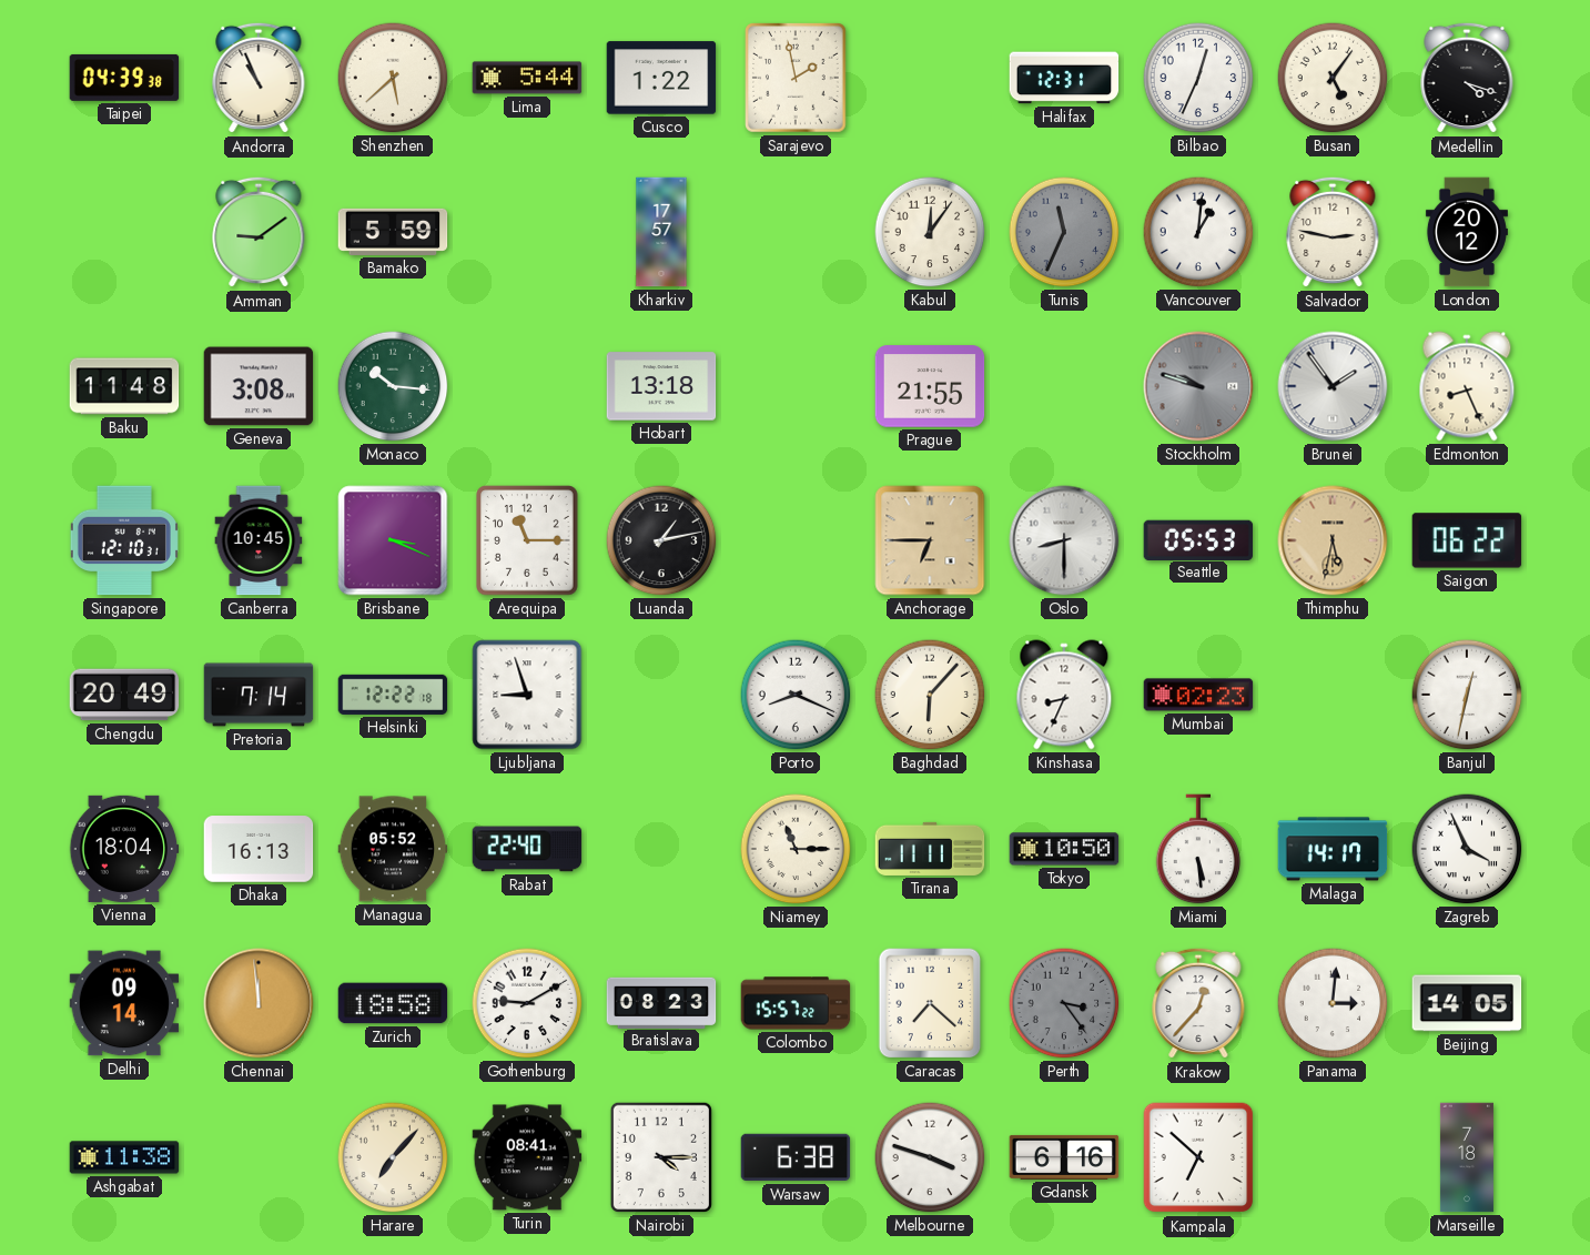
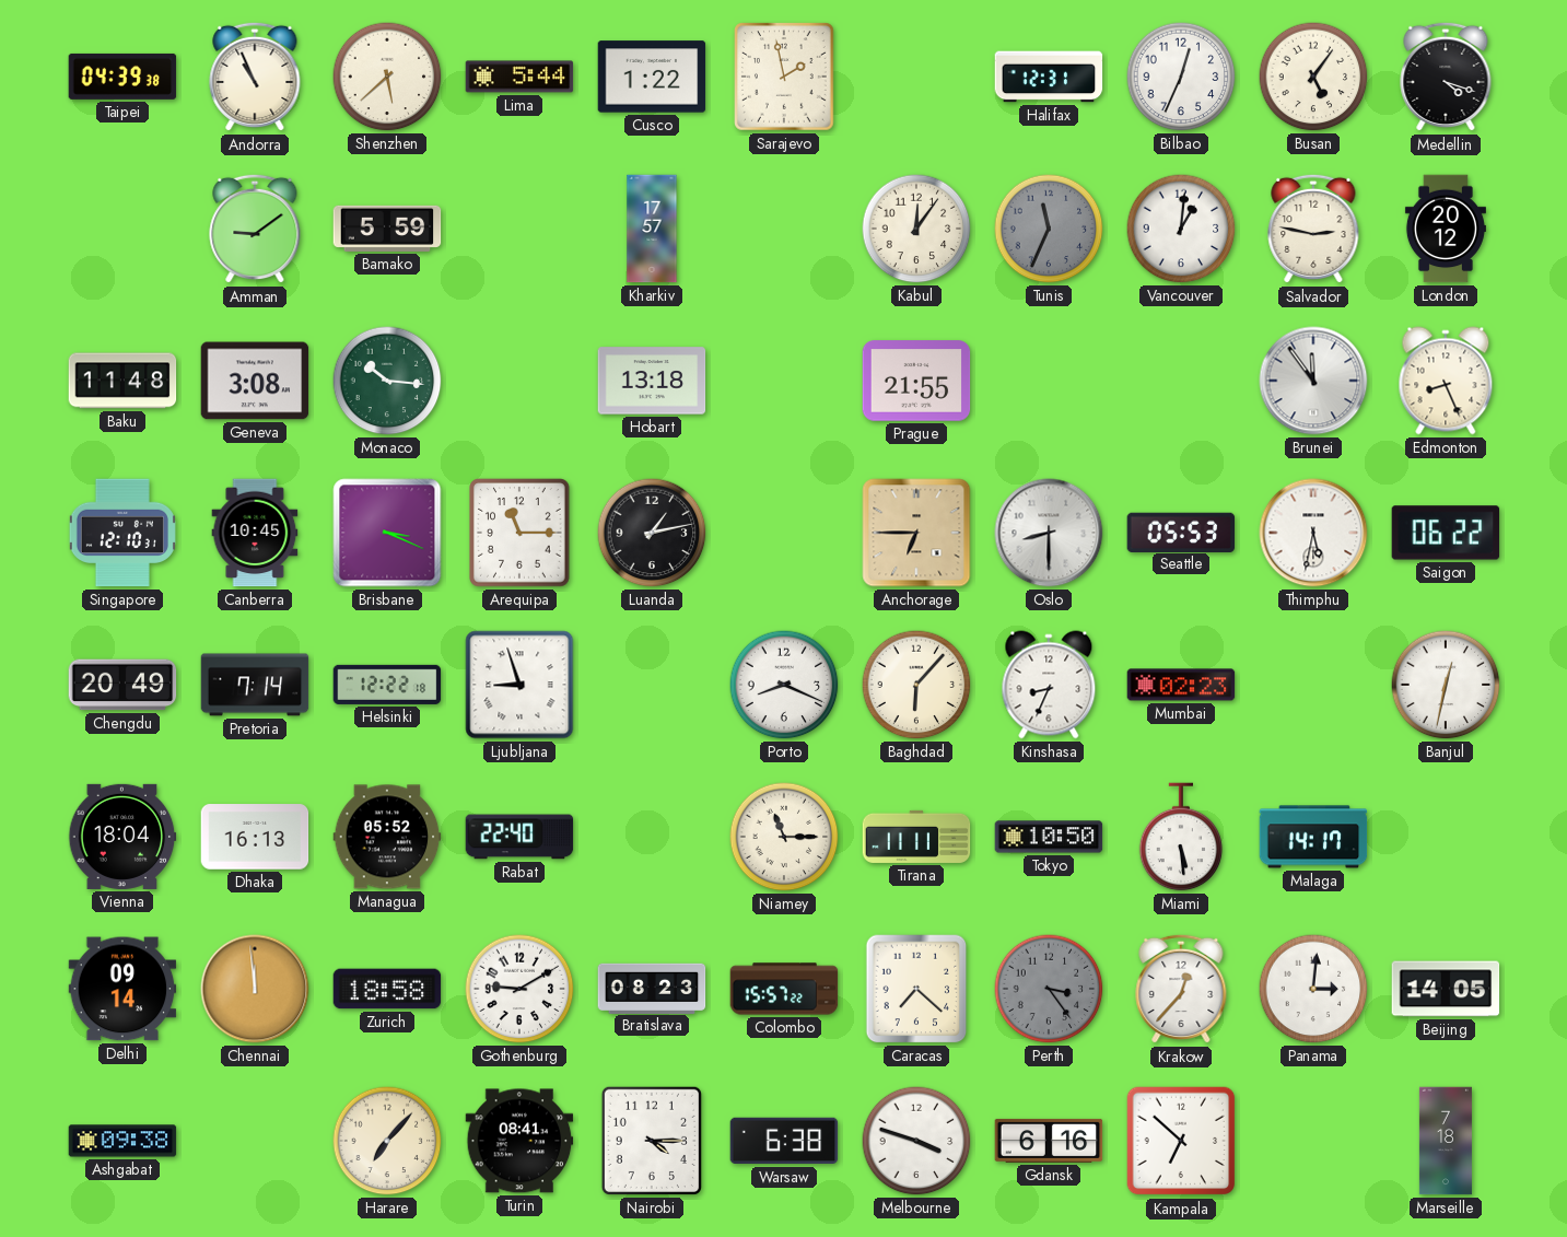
Stockholm: 9:48 -> none (1198, 386)
Brunei: 1:54 -> 11:54 (1313, 381)
Thimphu dial: champagne -> white (1313, 533)
Zagreb: 3:56 -> none (1467, 849)
Ashgabat: 11:38 -> 09:38 (122, 1141)
